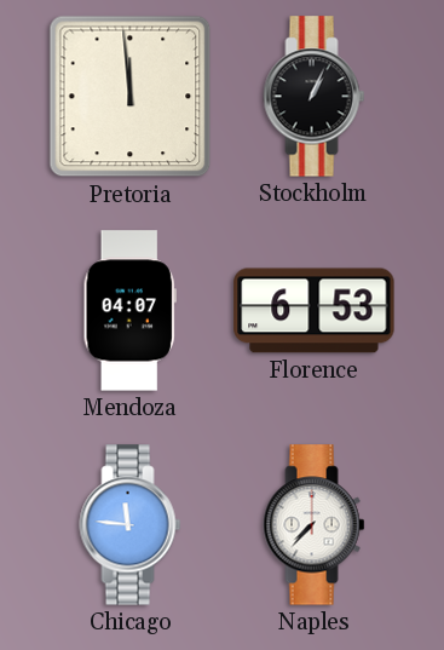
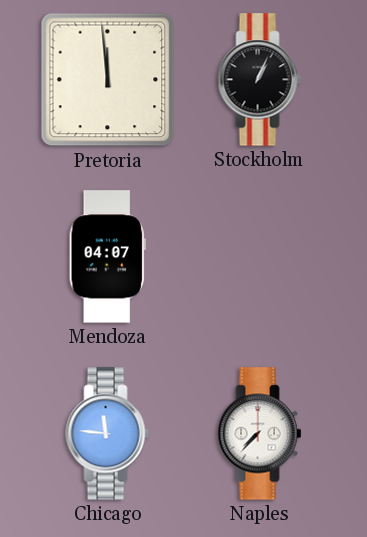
Florence: 6:53 -> none (315, 311)
